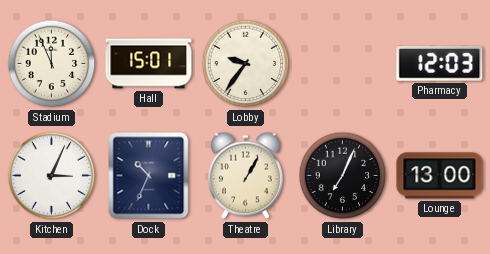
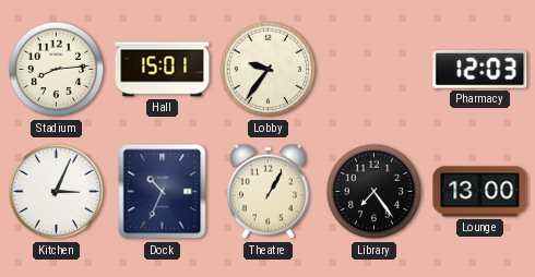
Stadium: 11:56 -> 8:14 (57, 70)
Library: 7:04 -> 7:24 (374, 192)
